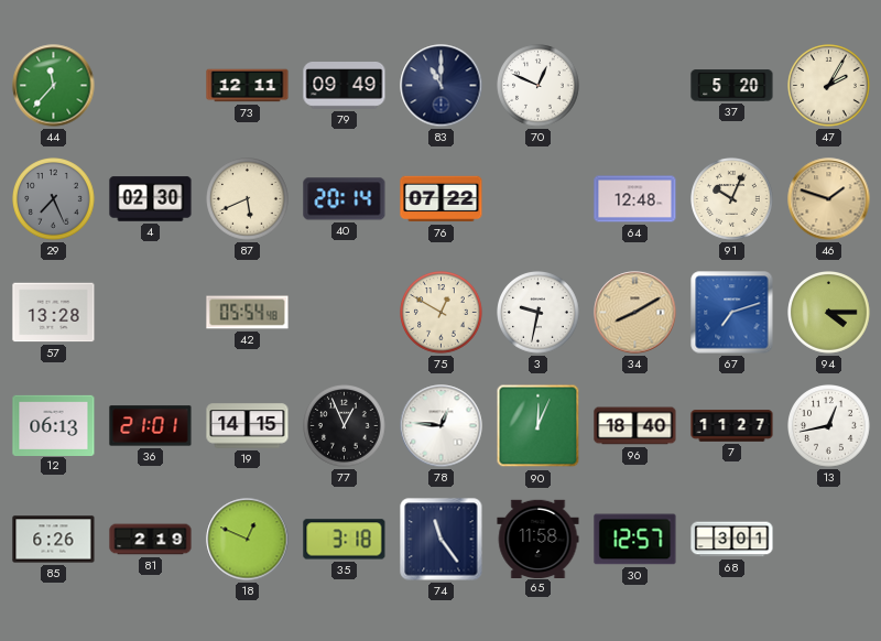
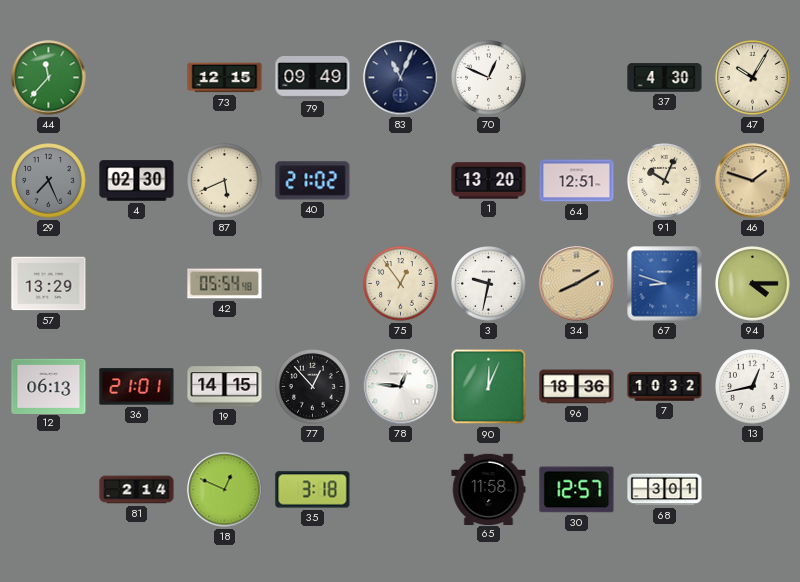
73: 12:11 -> 12:15 (225, 78)
83: 11:00 -> 11:04 (401, 78)
37: 5:20 -> 4:30 (665, 78)
47: 2:05 -> 10:05 (753, 78)
40: 20:14 -> 21:02 (313, 181)
76: 07:22 -> none (442, 199)
1: none -> 13:20 (489, 181)
64: 12:48 -> 12:51 (577, 181)
57: 13:28 -> 13:29 (49, 284)
75: 12:50 -> 12:54 (401, 284)
67: 7:12 -> 8:48 (665, 284)
77: 12:56 -> 12:53 (313, 387)
96: 18:40 -> 18:36 (577, 387)
7: 11:27 -> 10:32 (665, 387)
85: 6:26 -> none (54, 540)
81: 2:19 -> 2:14 (137, 490)
74: 11:24 -> none (442, 540)
